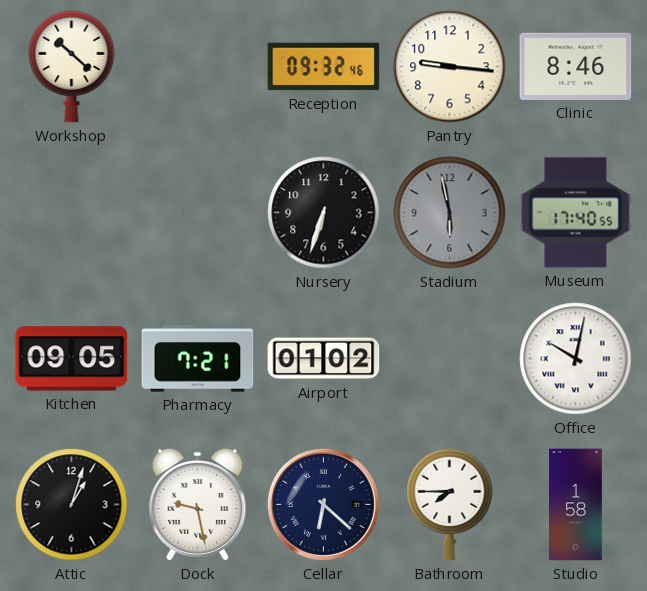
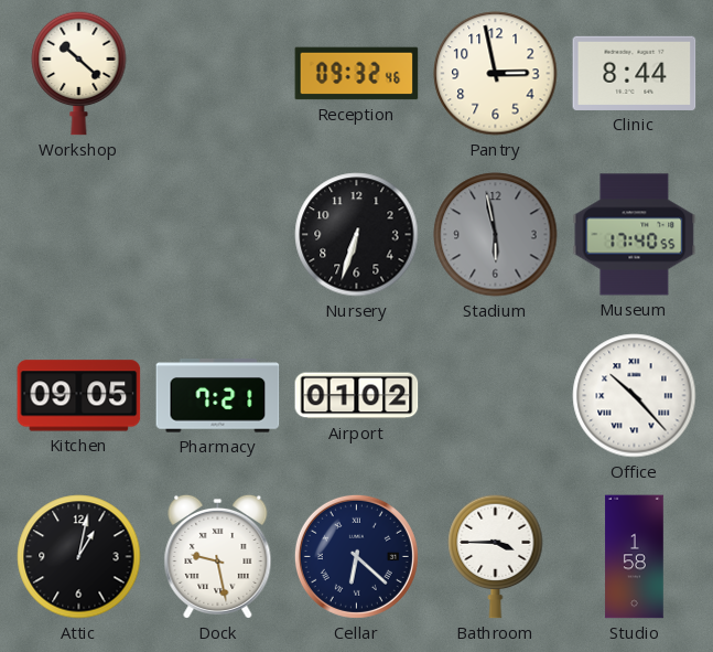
Pantry: 9:16 -> 2:58 (496, 74)
Clinic: 8:46 -> 8:44 (635, 73)
Office: 10:02 -> 10:23 (635, 396)
Attic: 1:03 -> 1:02 (79, 557)
Bathroom: 7:45 -> 3:45 (496, 556)
